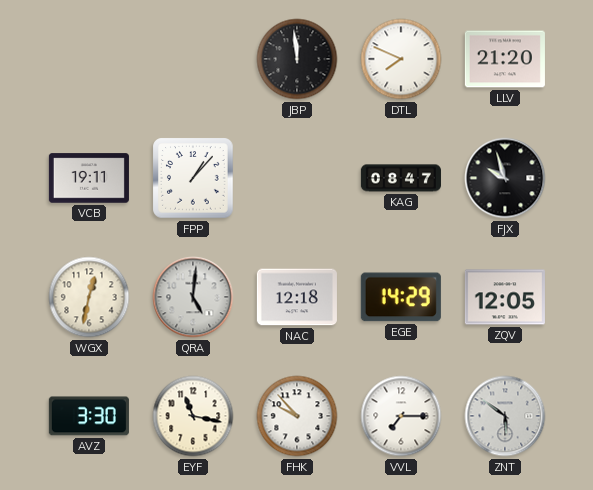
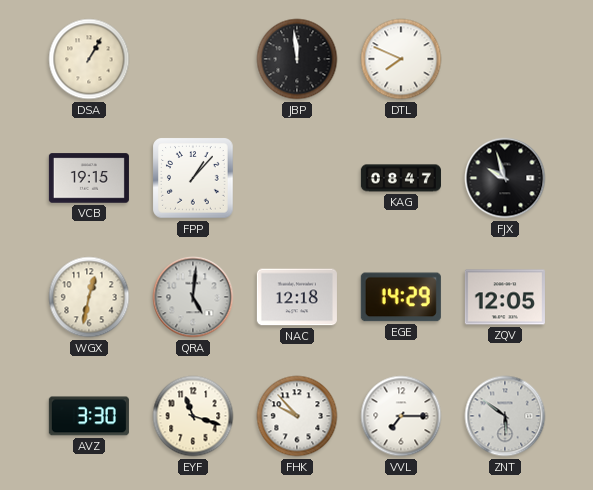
DSA: none -> 1:05 (89, 59)
LLV: 21:20 -> none (505, 59)
VCB: 19:11 -> 19:15 (89, 178)
EYF: 11:17 -> 11:18 (193, 416)
